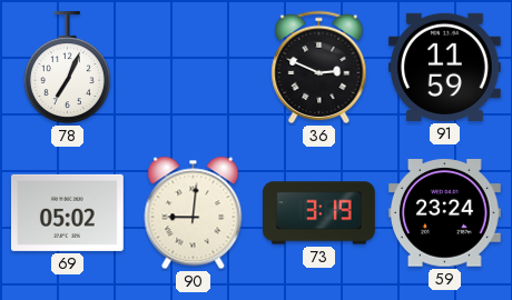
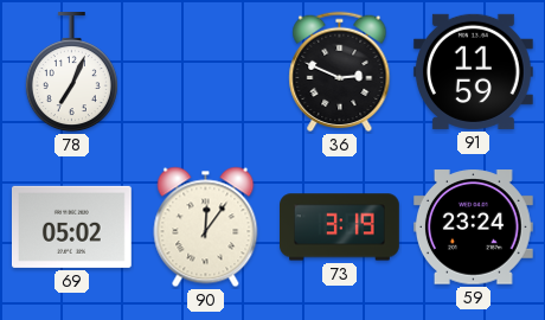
90: 9:01 -> 12:06 (206, 228)
